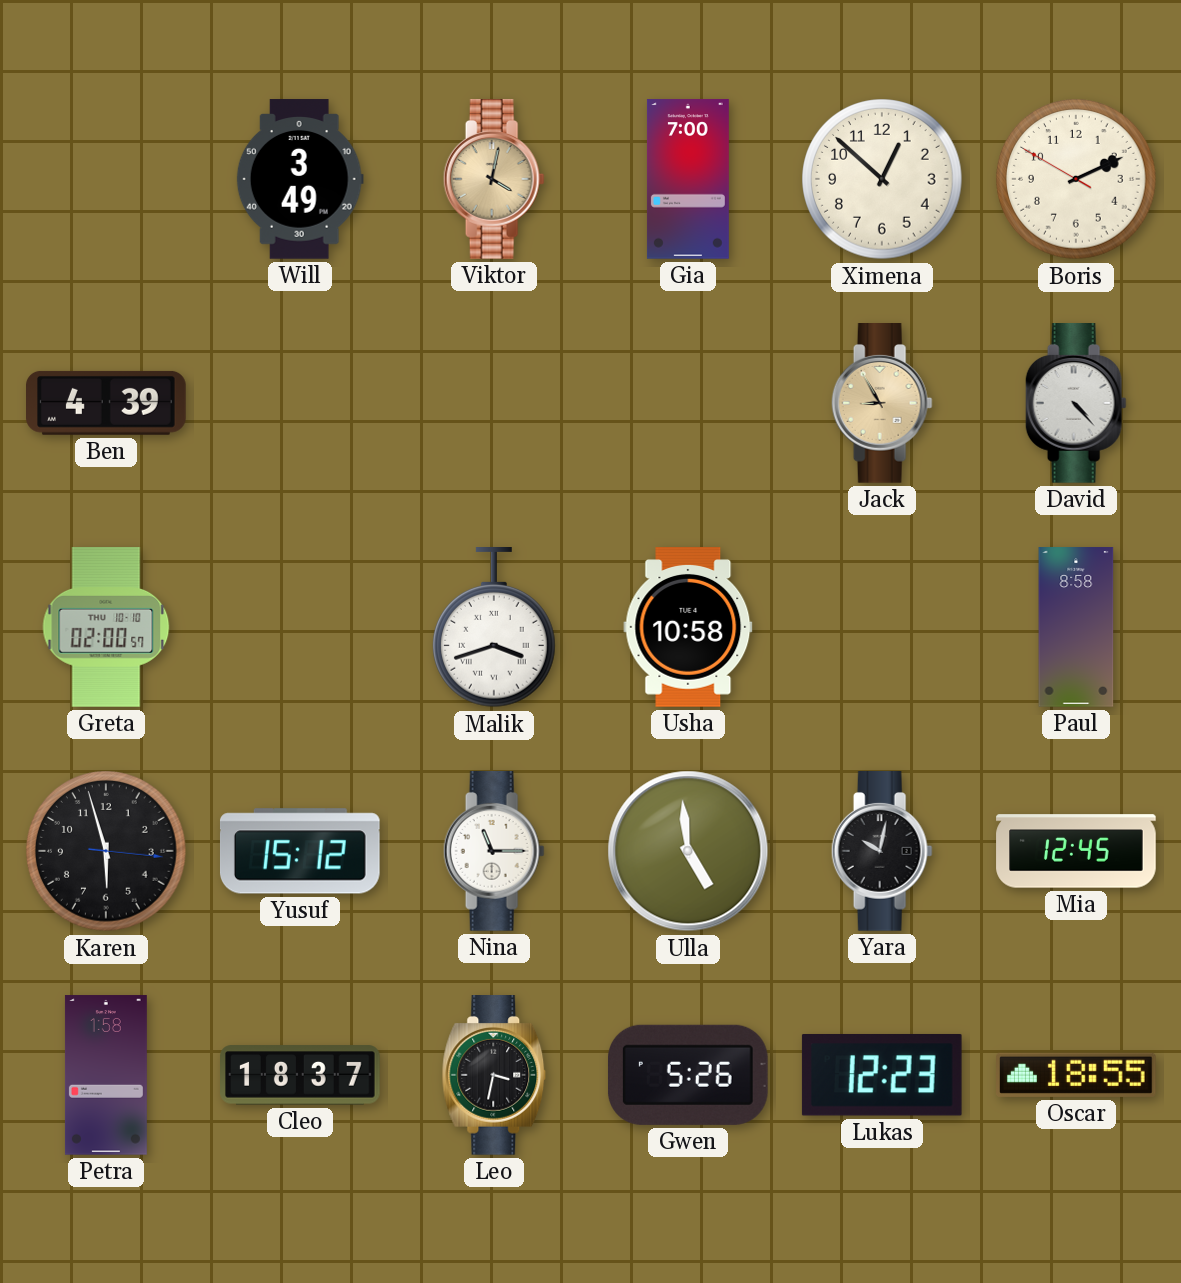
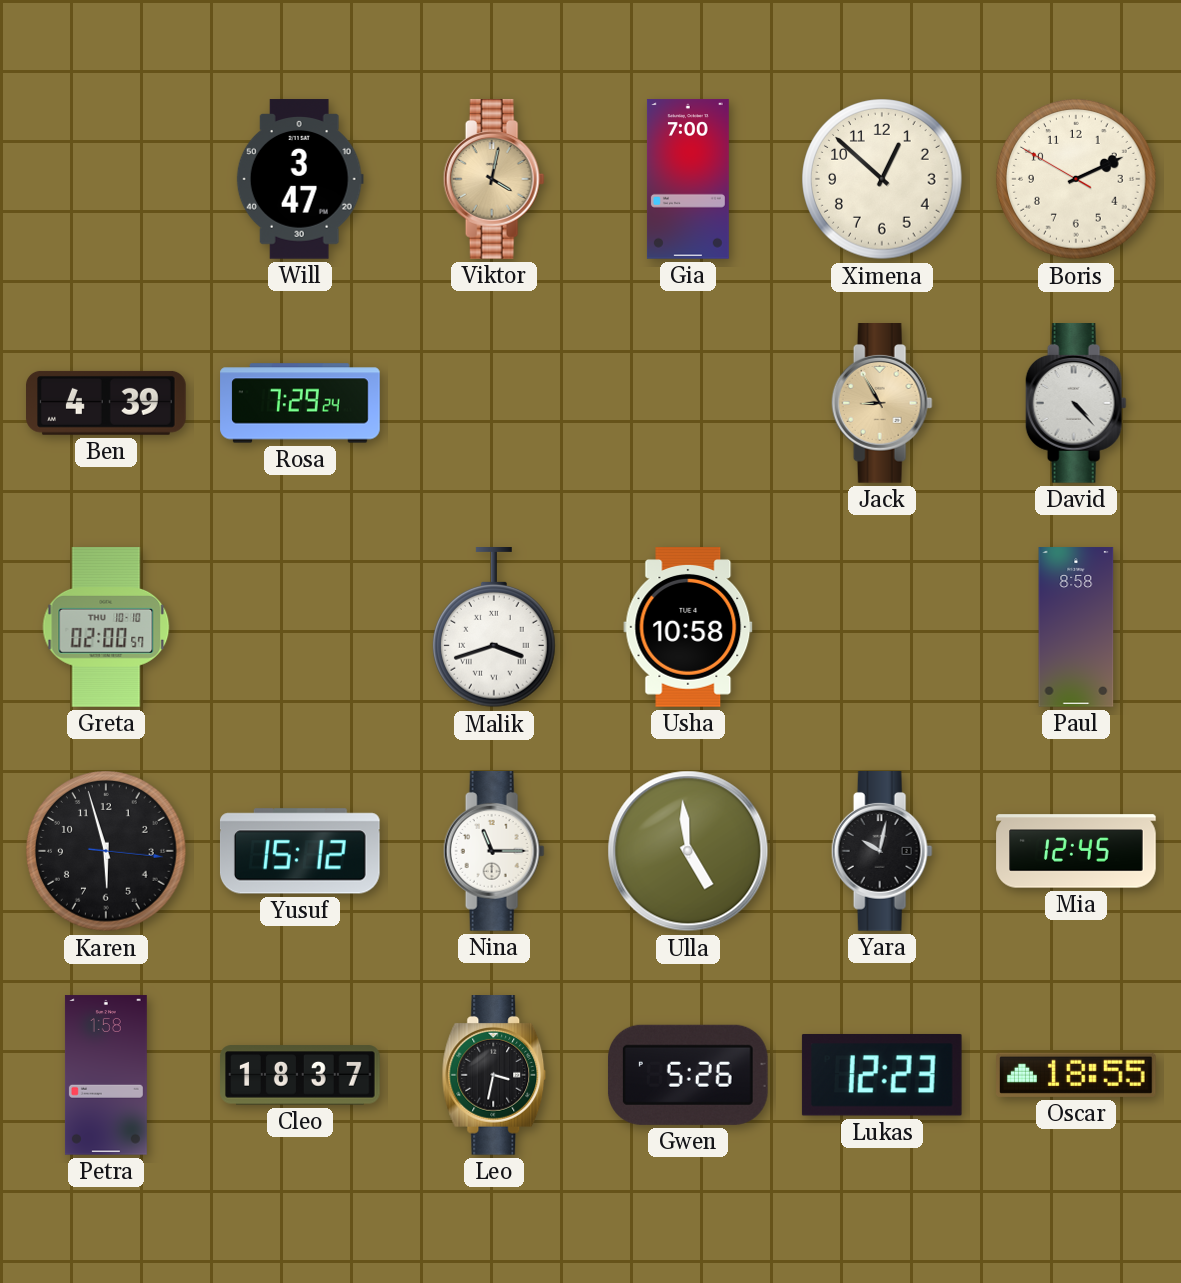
Will: 3:49 -> 3:47 (300, 179)
Rosa: none -> 7:29 (300, 403)
